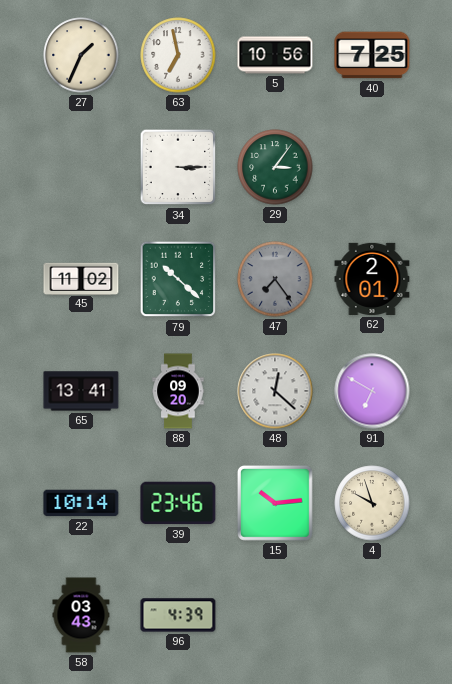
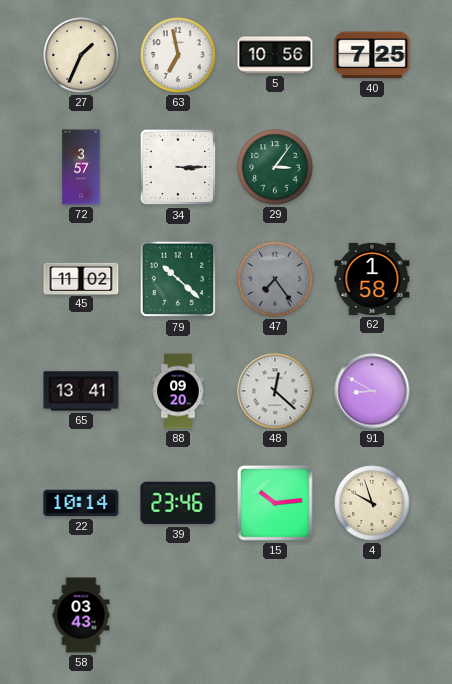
72: none -> 3:57 (81, 167)
62: 2:01 -> 1:58 (372, 279)
91: 6:50 -> 8:50 (372, 391)
96: 4:39 -> none (178, 615)
